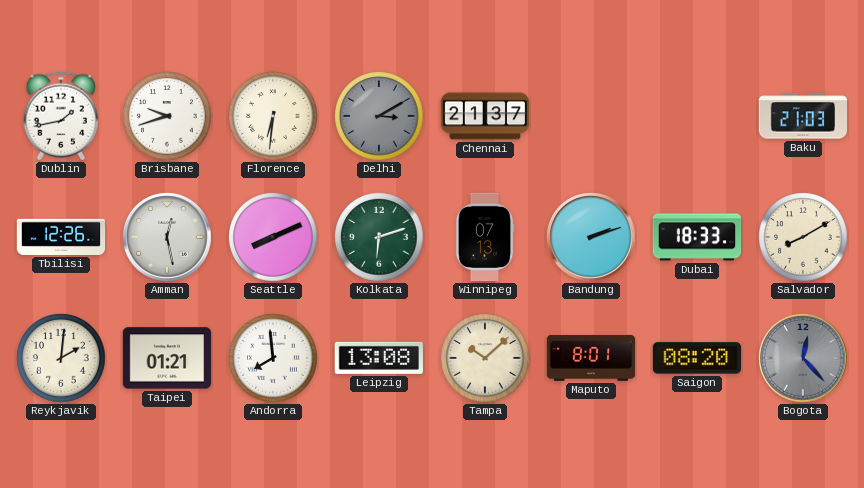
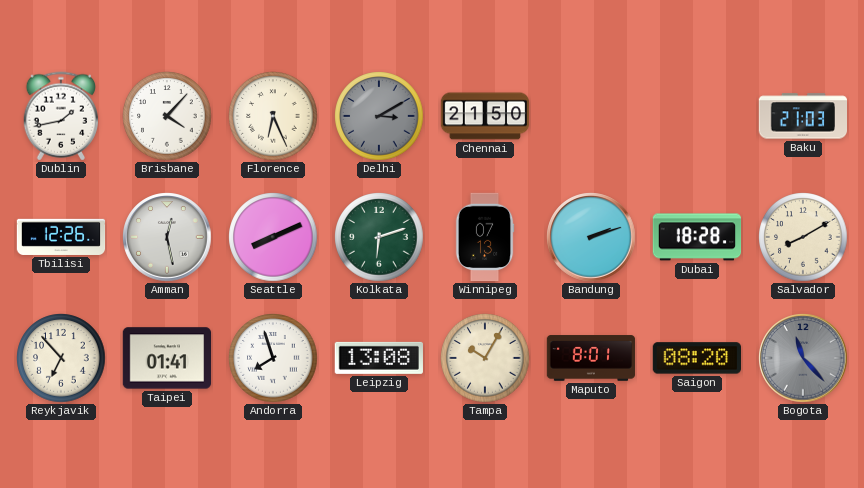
Brisbane: 9:42 -> 4:07 (167, 116)
Florence: 6:31 -> 6:26 (273, 116)
Chennai: 21:37 -> 21:50 (485, 116)
Dubai: 18:33 -> 18:28 (697, 237)
Reykjavik: 2:01 -> 6:53 (61, 358)
Taipei: 01:21 -> 01:41 (167, 358)
Andorra: 7:59 -> 7:57 (273, 358)
Tampa: 10:08 -> 10:05 (485, 358)
Bogota: 12:23 -> 11:23 (803, 358)
